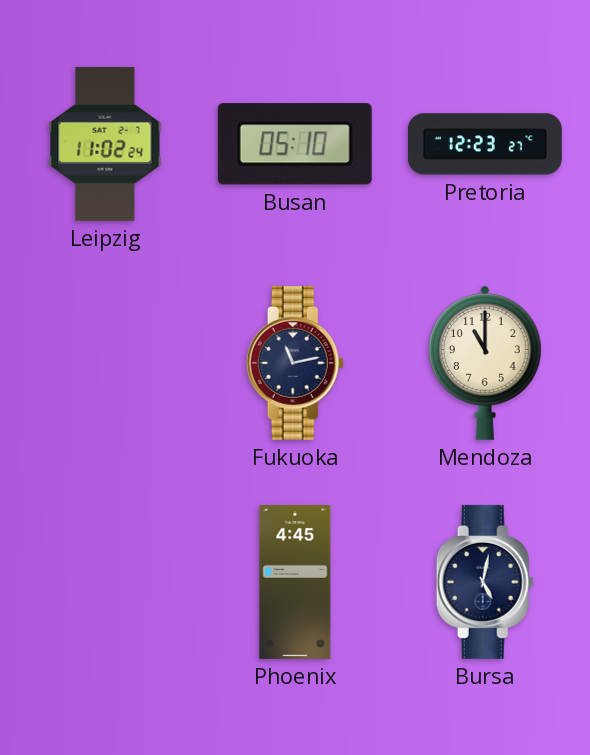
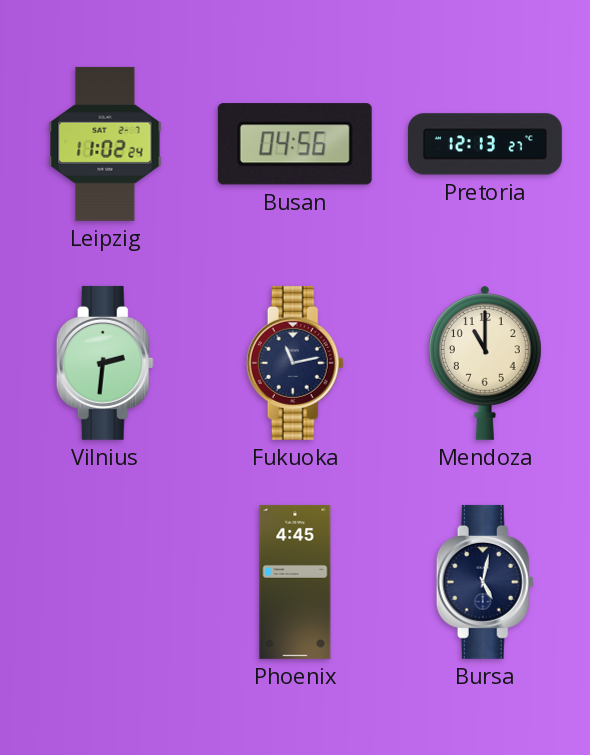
Busan: 05:10 -> 04:56 (295, 144)
Pretoria: 12:23 -> 12:13 (485, 144)
Vilnius: none -> 2:31 (105, 363)
